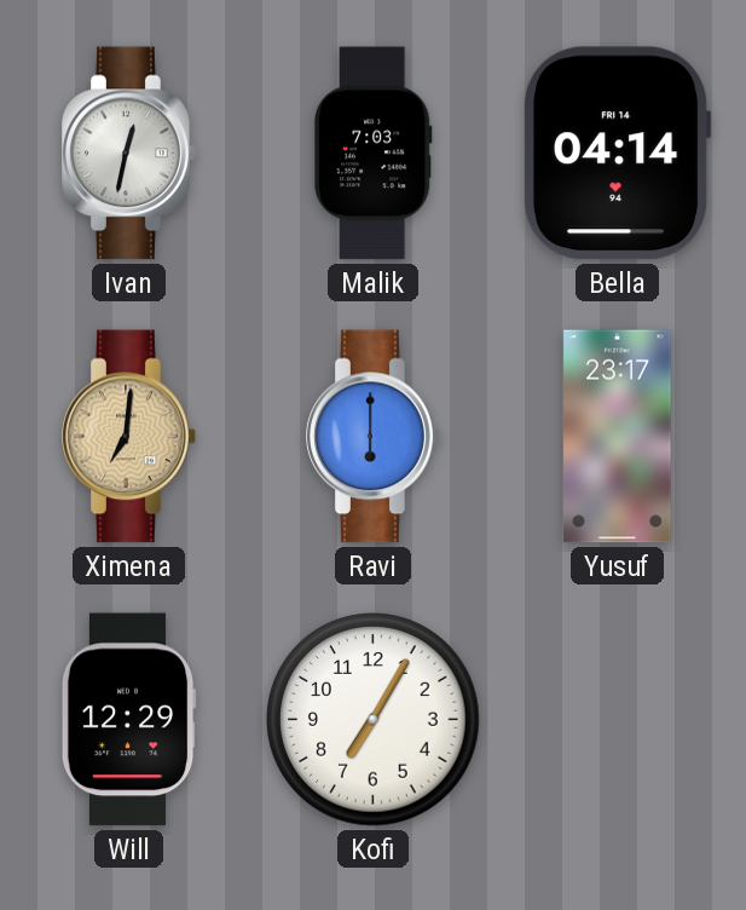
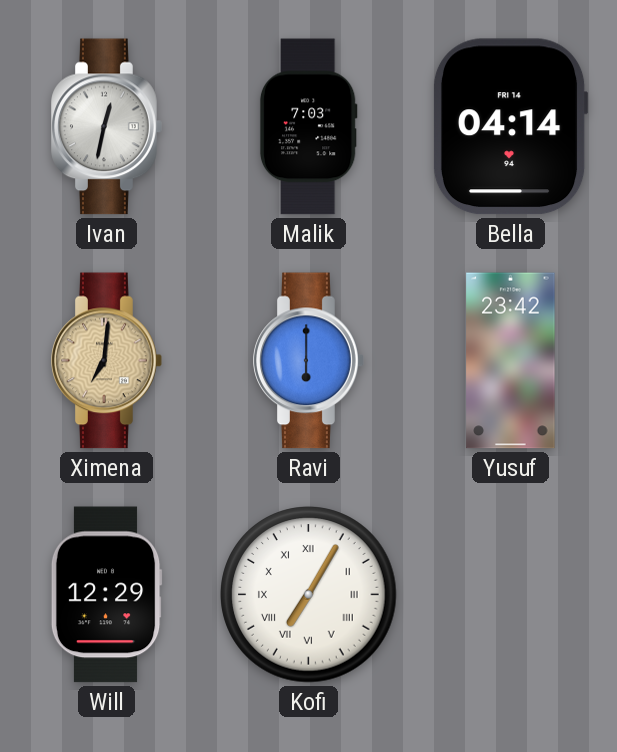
Yusuf: 23:17 -> 23:42 (511, 361)
Kofi numerals: Arabic -> Roman (309, 595)
